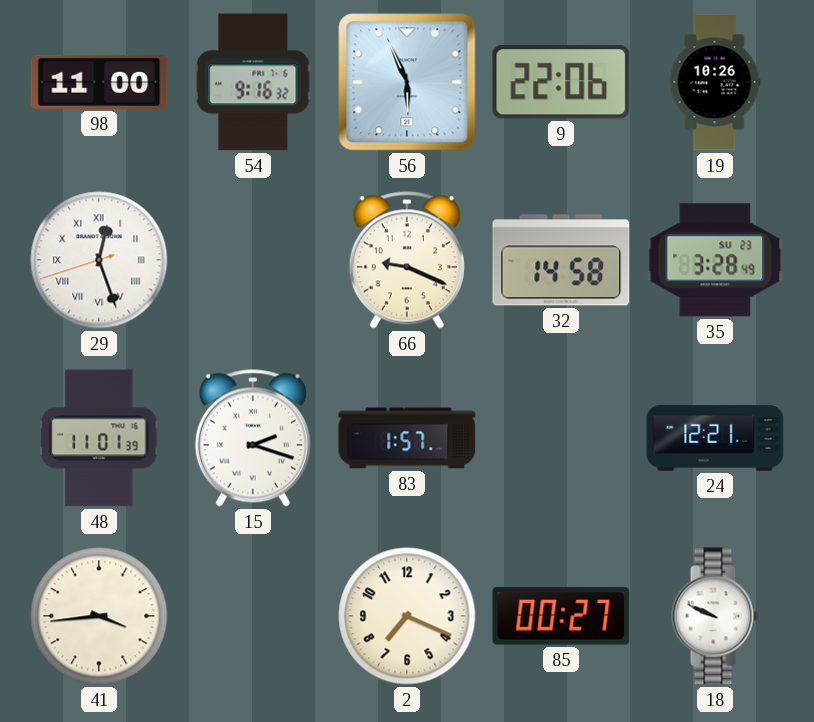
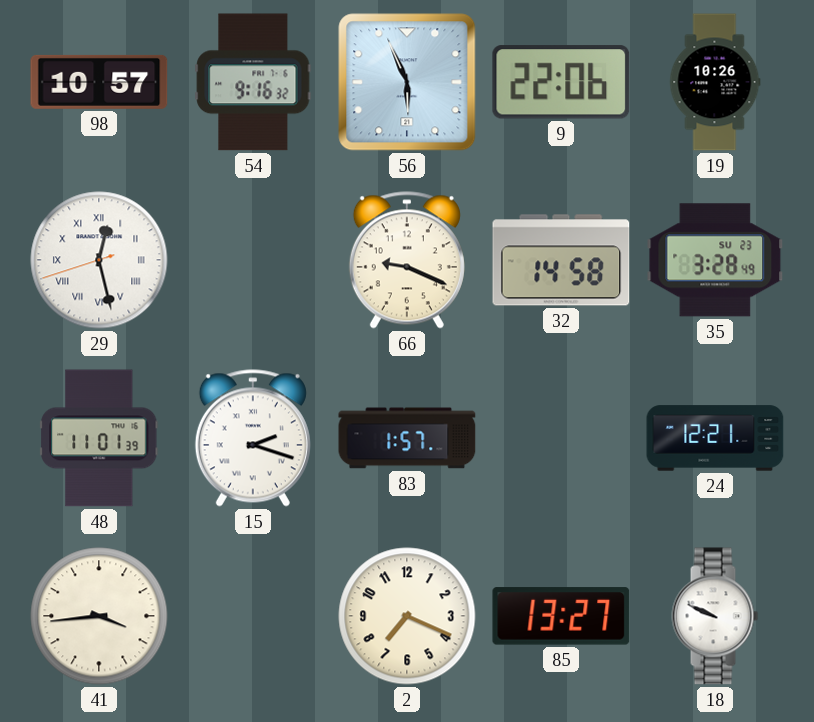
98: 11:00 -> 10:57 (99, 82)
29: 12:26 -> 12:27 (99, 260)
85: 00:27 -> 13:27 (561, 616)
